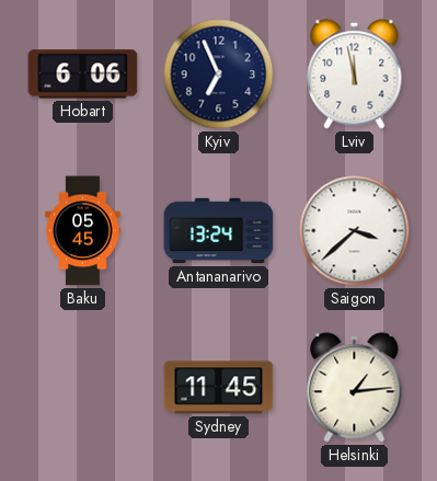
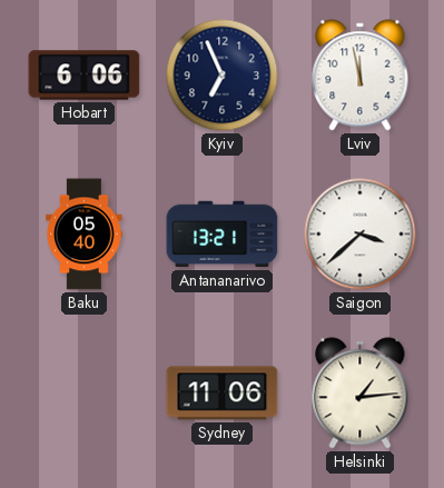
Baku: 05:45 -> 05:40 (85, 235)
Antananarivo: 13:24 -> 13:21 (223, 235)
Sydney: 11:45 -> 11:06 (223, 394)
